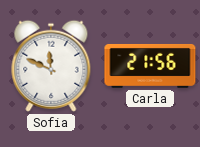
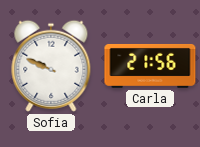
Sofia: 11:49 -> 9:49 (51, 66)
